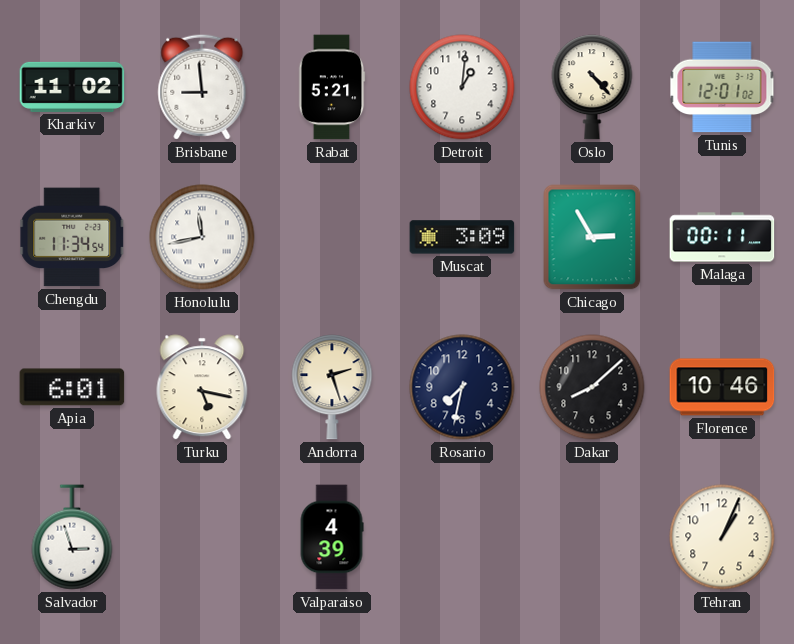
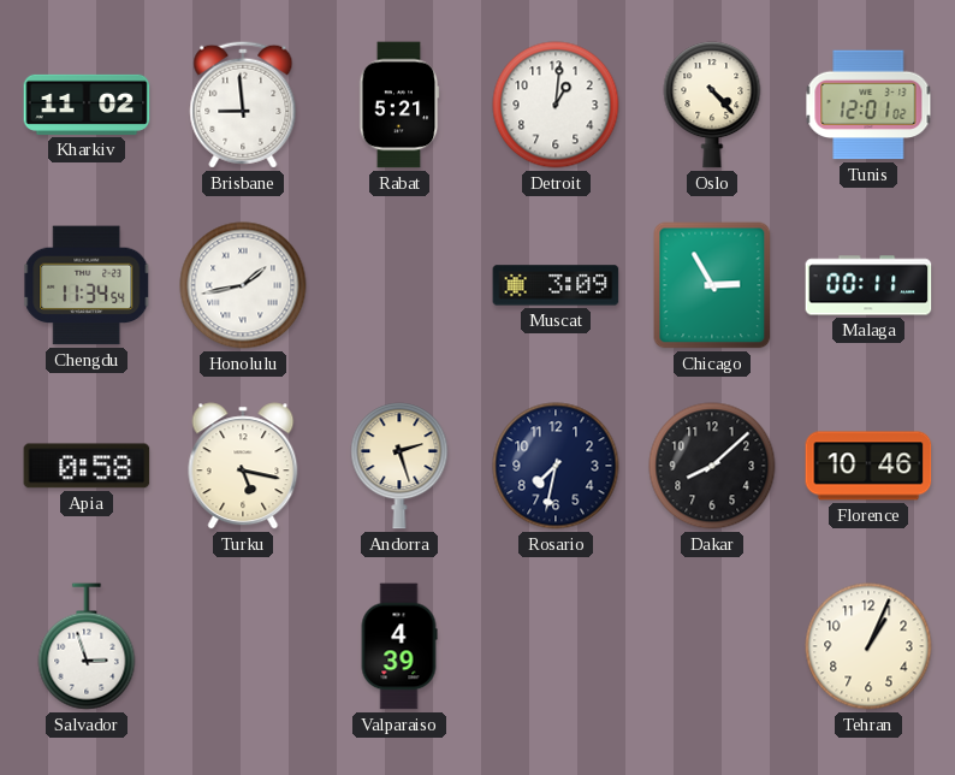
Honolulu: 11:43 -> 1:43 (243, 285)
Apia: 6:01 -> 0:58 (87, 466)
